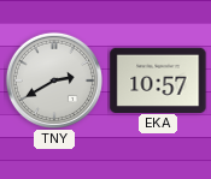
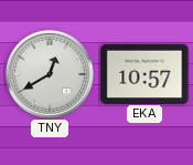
TNY: 2:40 -> 12:40 (50, 74)
